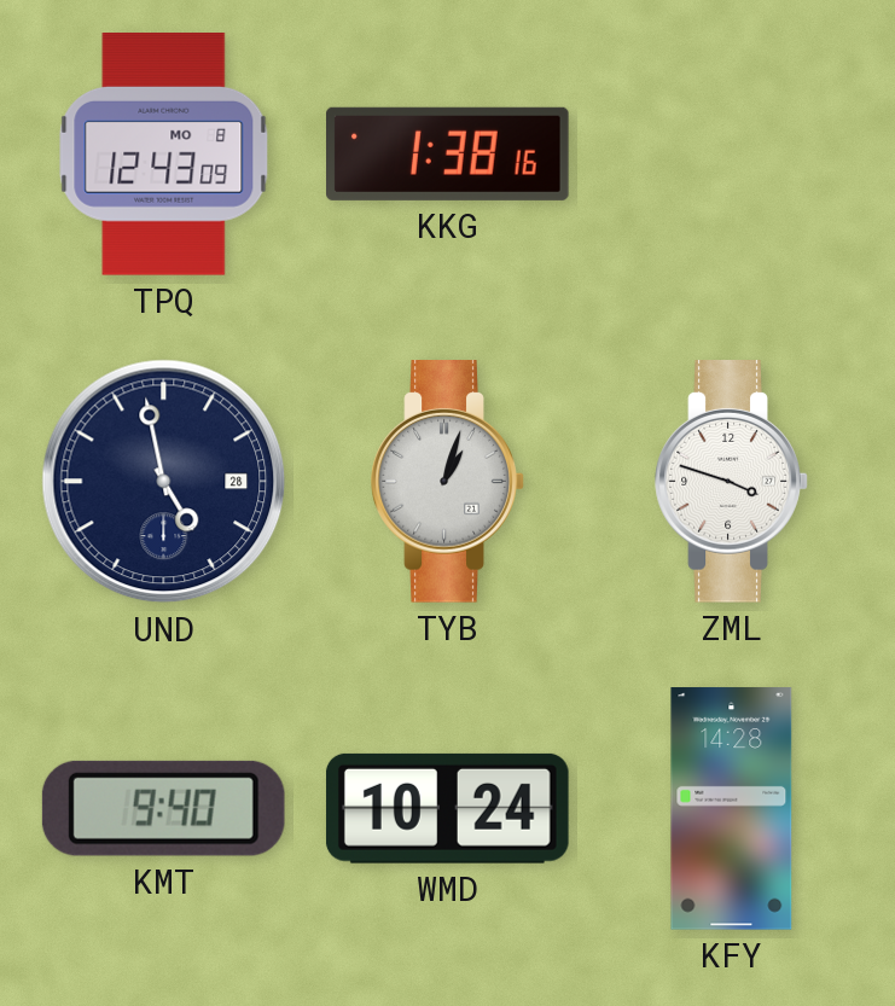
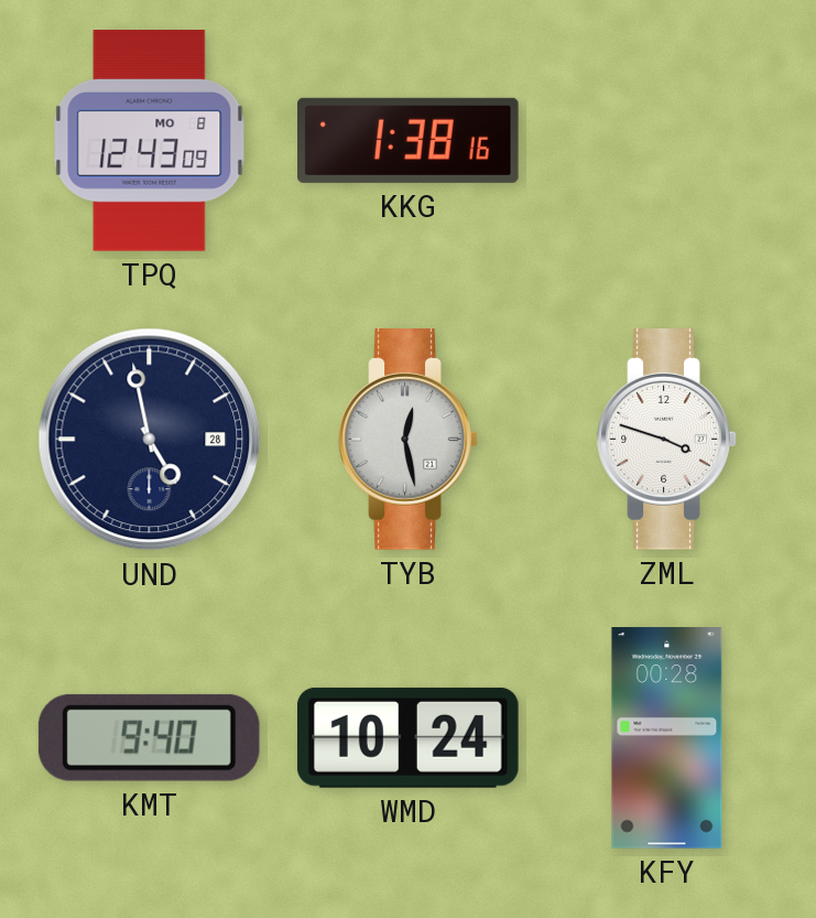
TYB: 1:03 -> 12:28 (409, 440)
KFY: 14:28 -> 00:28 (667, 738)
